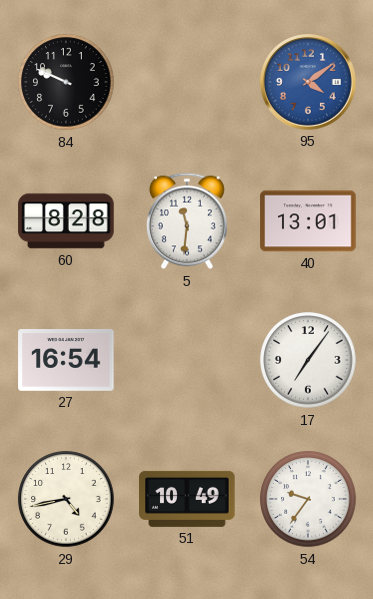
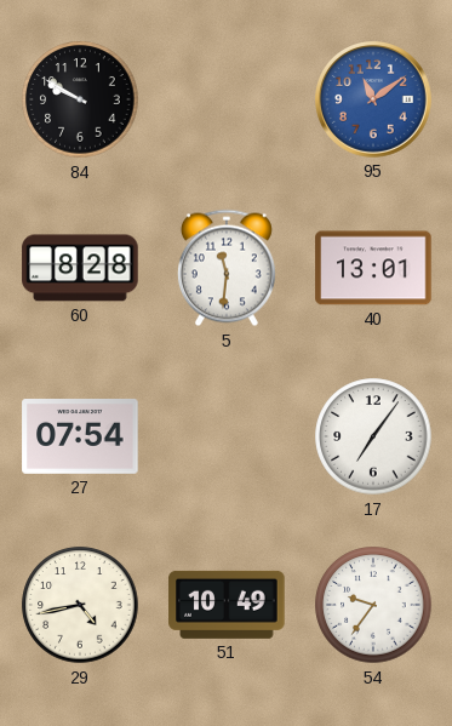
84: 9:49 -> 9:50 (80, 99)
95: 4:09 -> 11:09 (374, 101)
27: 16:54 -> 07:54 (80, 438)
